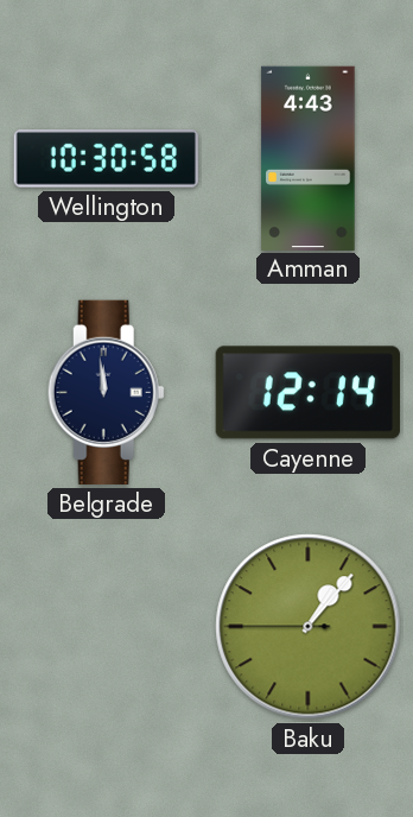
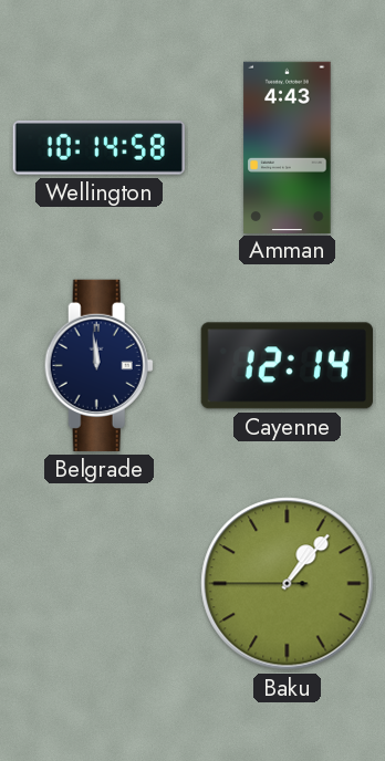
Wellington: 10:30 -> 10:14 (98, 147)
